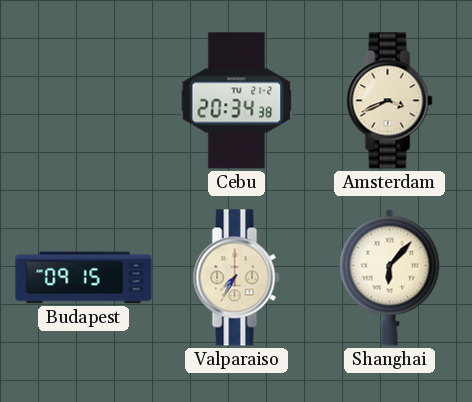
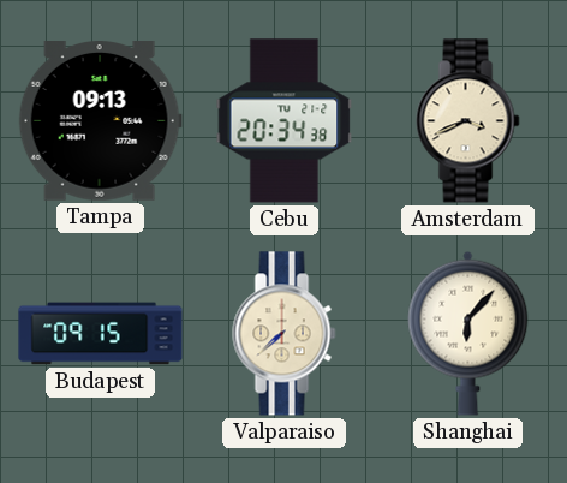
Tampa: none -> 09:13 (100, 121)
Valparaiso: 7:35 -> 7:38 (285, 334)
